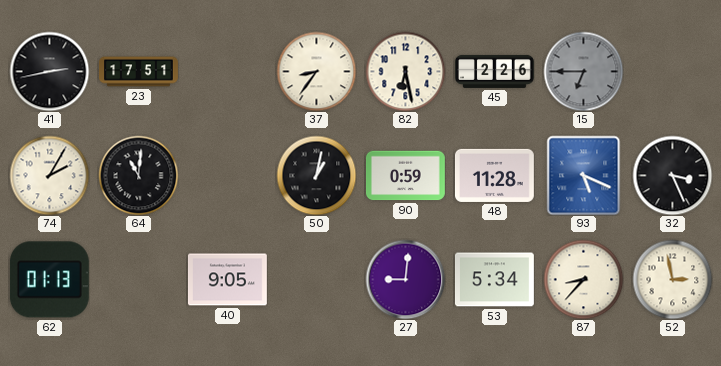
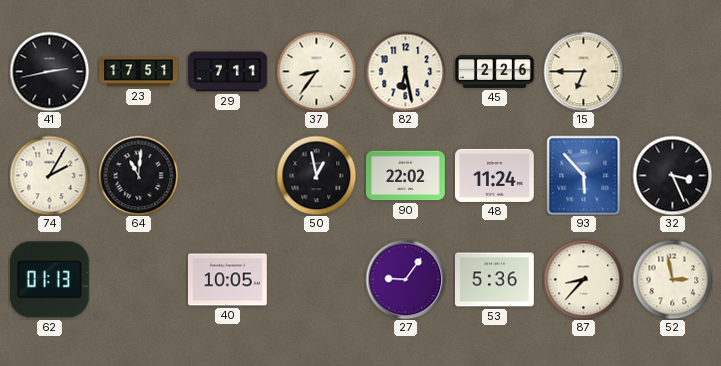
29: none -> 7:11 (228, 72)
15 dial: grey -> cream (583, 71)
50: 1:02 -> 12:58 (316, 175)
90: 0:59 -> 22:02 (405, 176)
48: 11:28 -> 11:24 (494, 175)
93: 5:19 -> 5:53 (584, 175)
40: 9:05 -> 10:05 (227, 280)
27: 9:01 -> 9:06 (405, 279)
53: 5:34 -> 5:36 (494, 280)
